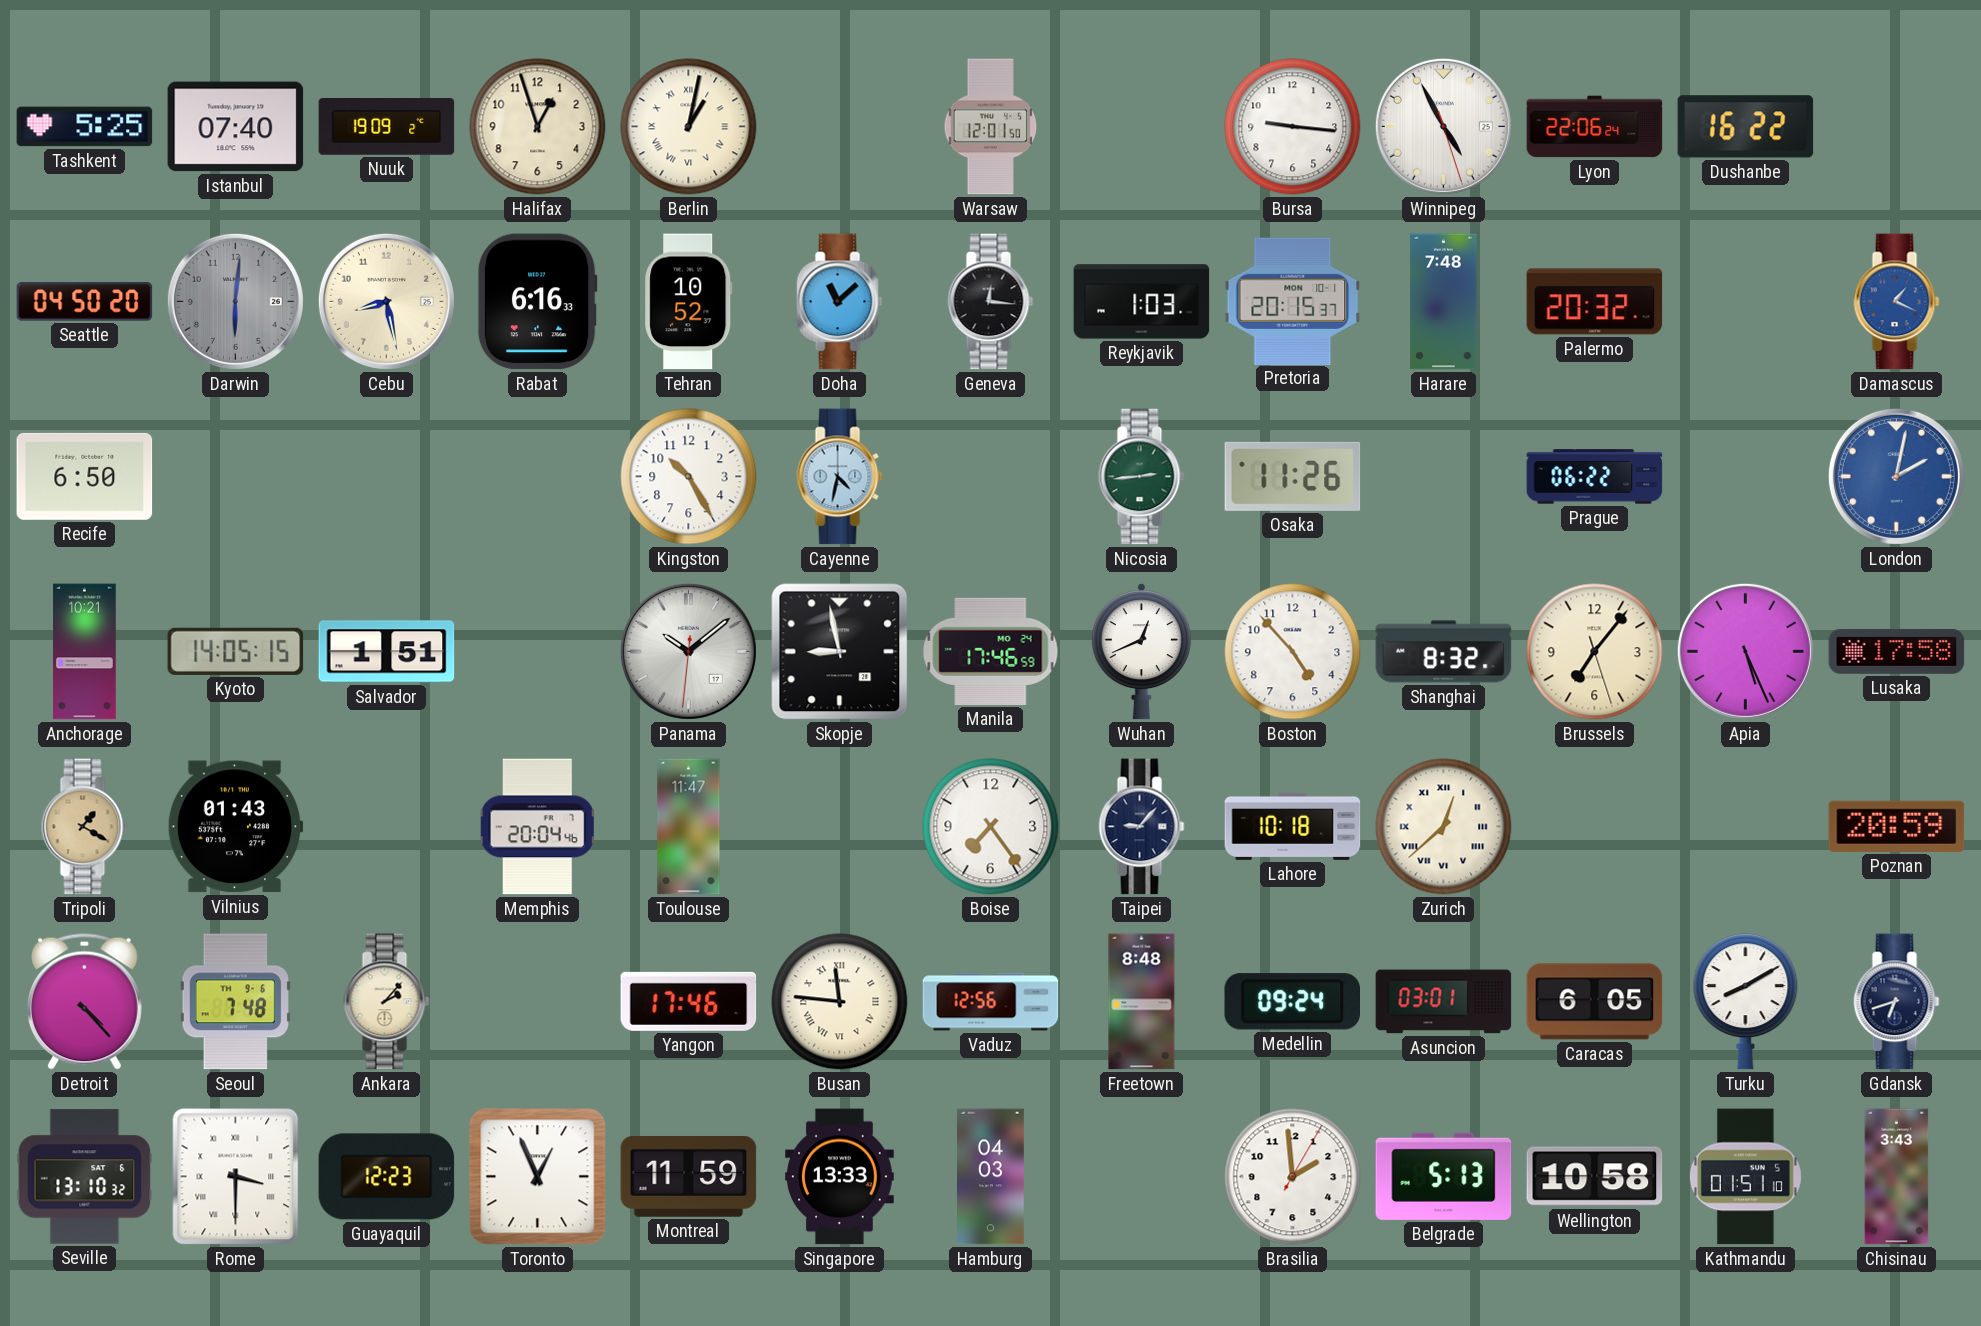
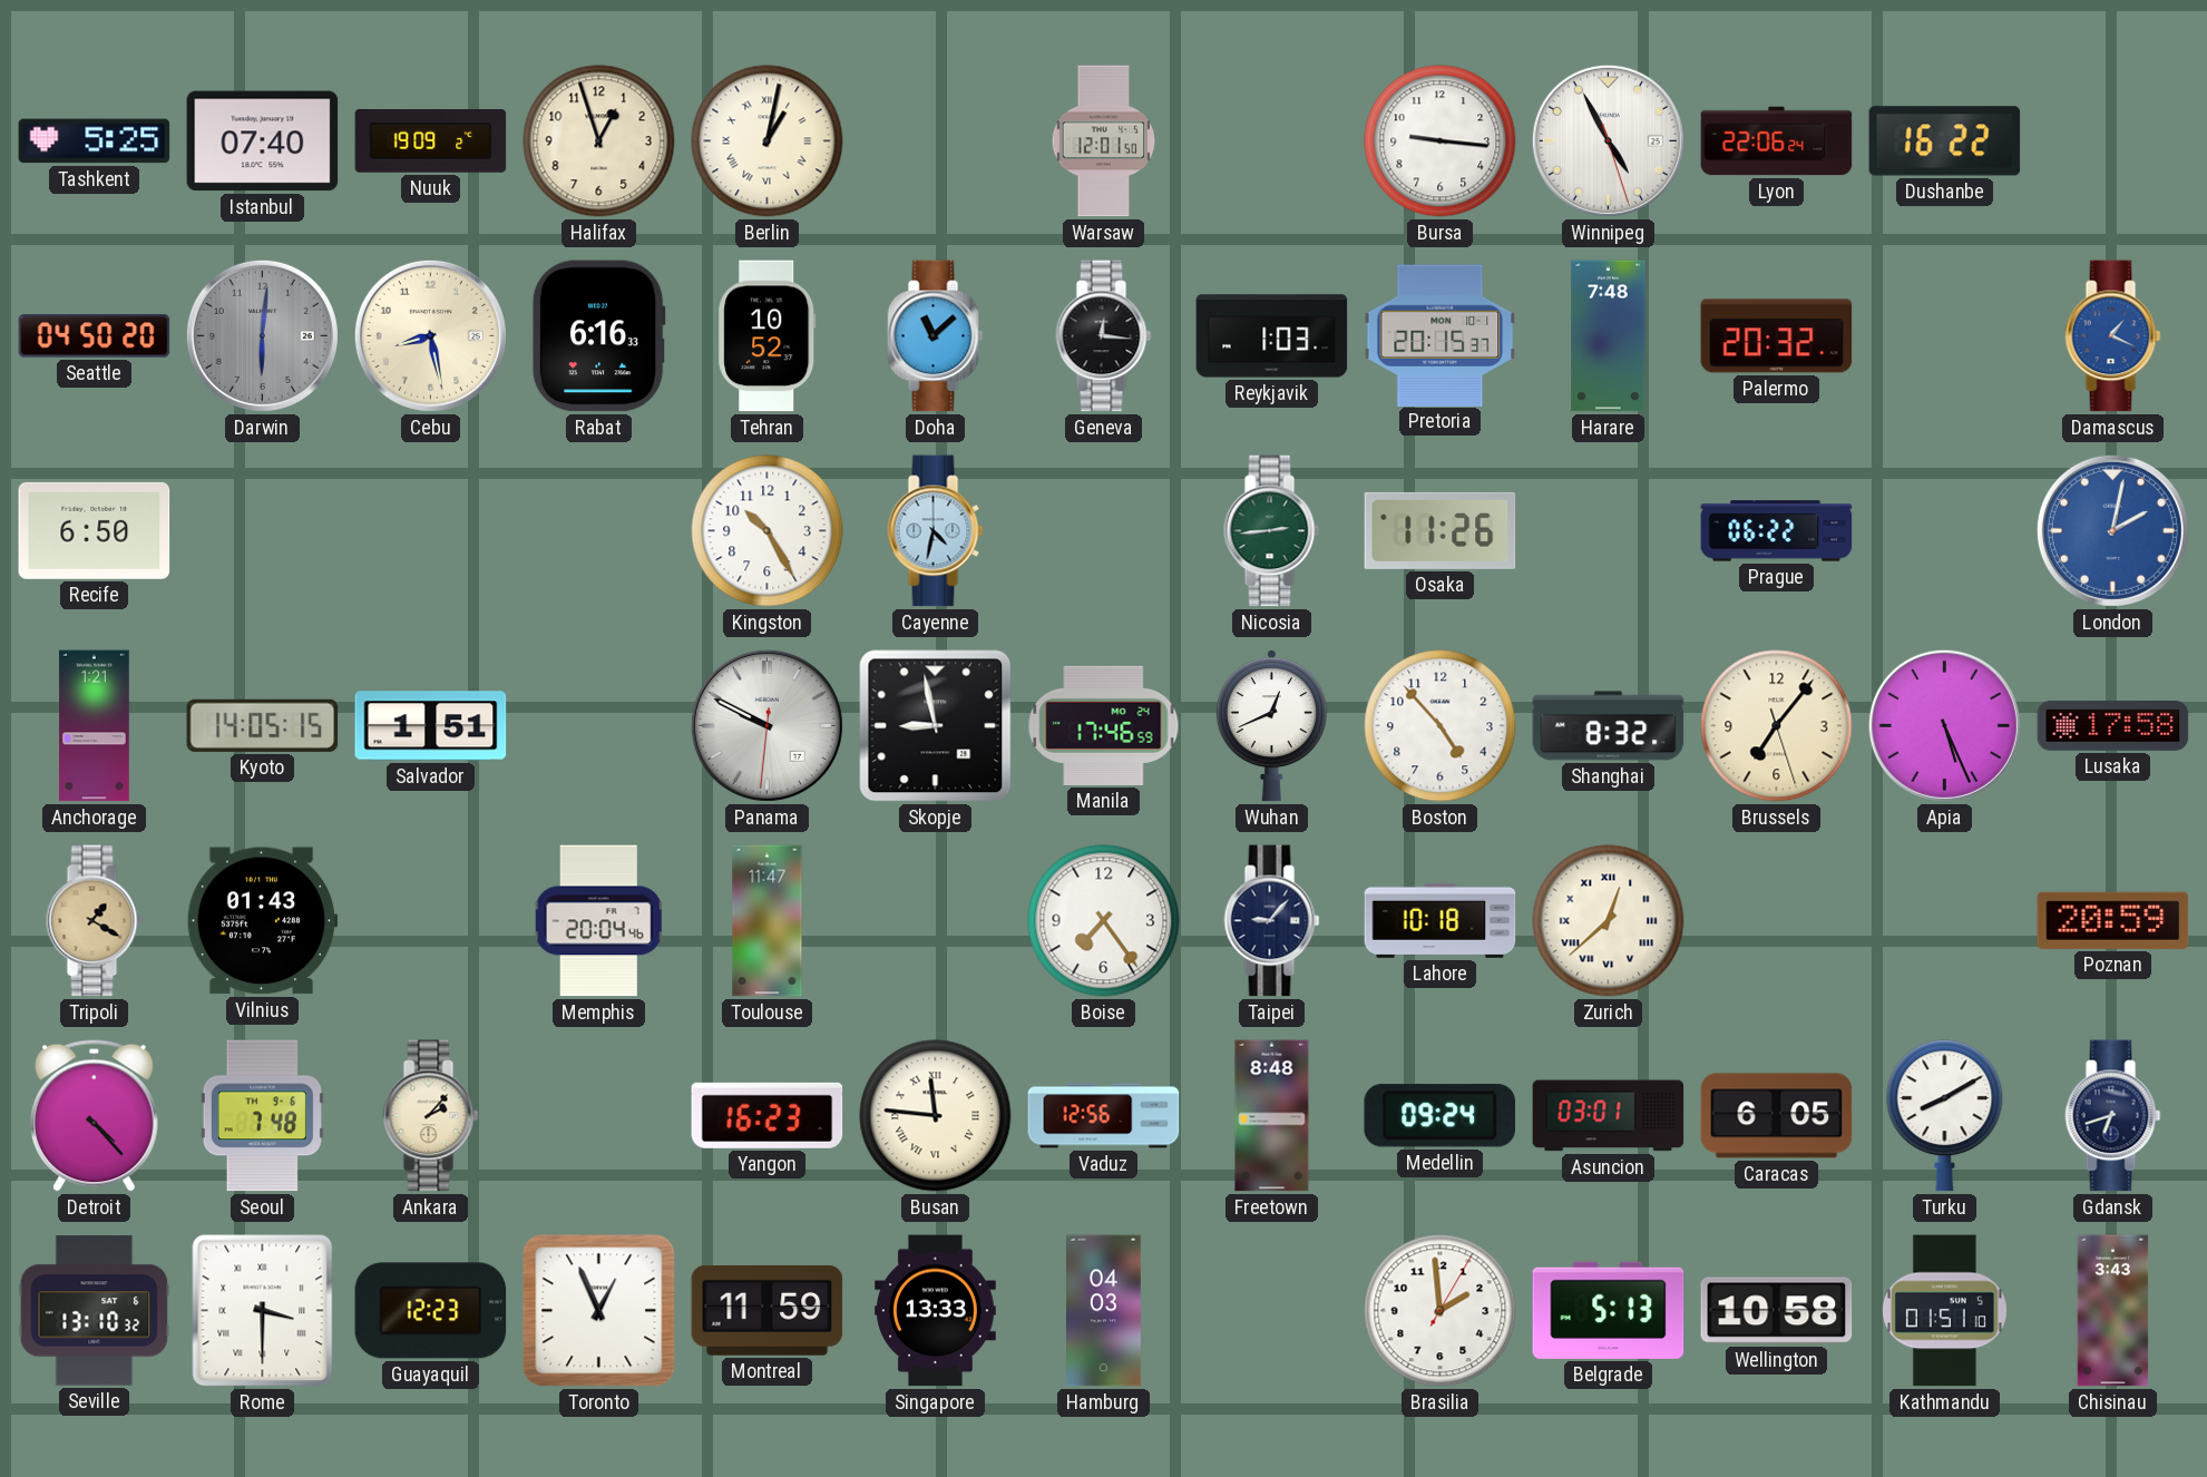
Anchorage: 10:21 -> 1:21 (95, 726)
Panama: 10:08 -> 9:49 (766, 725)
Yangon: 17:46 -> 16:23 (768, 1115)
